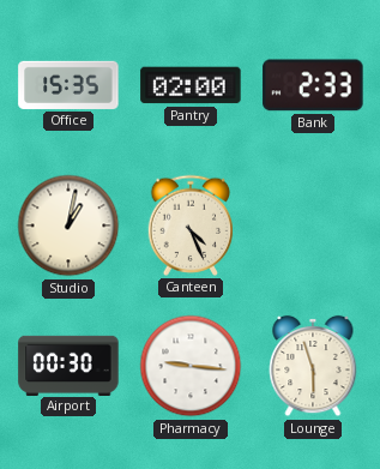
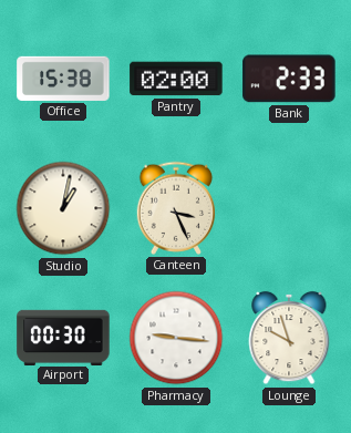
Office: 15:35 -> 15:38 (63, 79)
Canteen: 4:26 -> 3:26 (176, 208)
Lounge: 5:57 -> 9:57 (289, 338)
